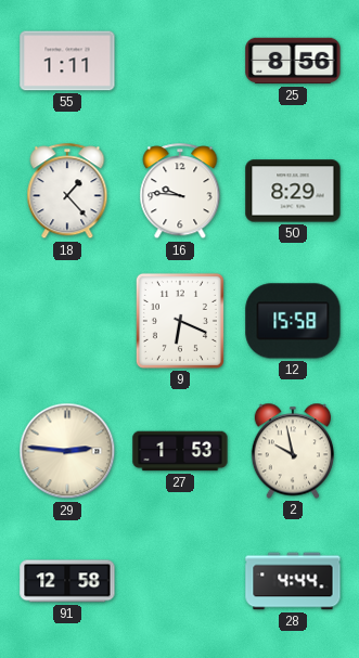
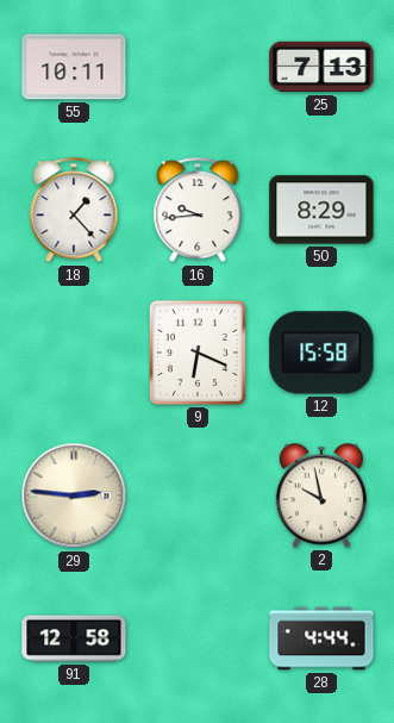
55: 1:11 -> 10:11 (74, 67)
25: 8:56 -> 7:13 (321, 67)
16: 9:46 -> 9:44 (198, 211)
27: 1:53 -> none (180, 451)
